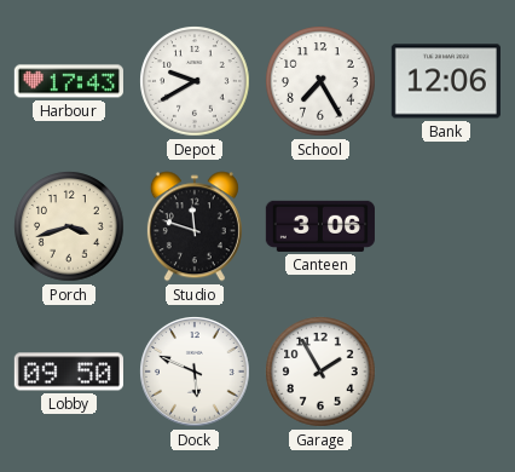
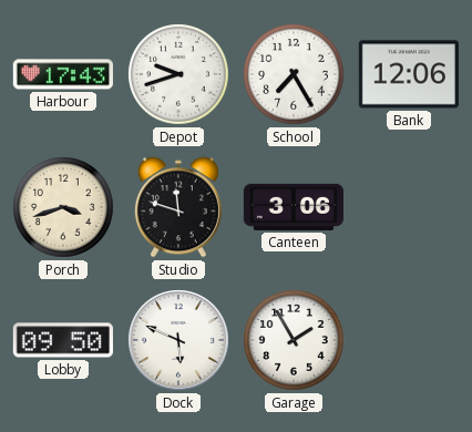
Depot: 9:40 -> 9:42 (178, 74)
